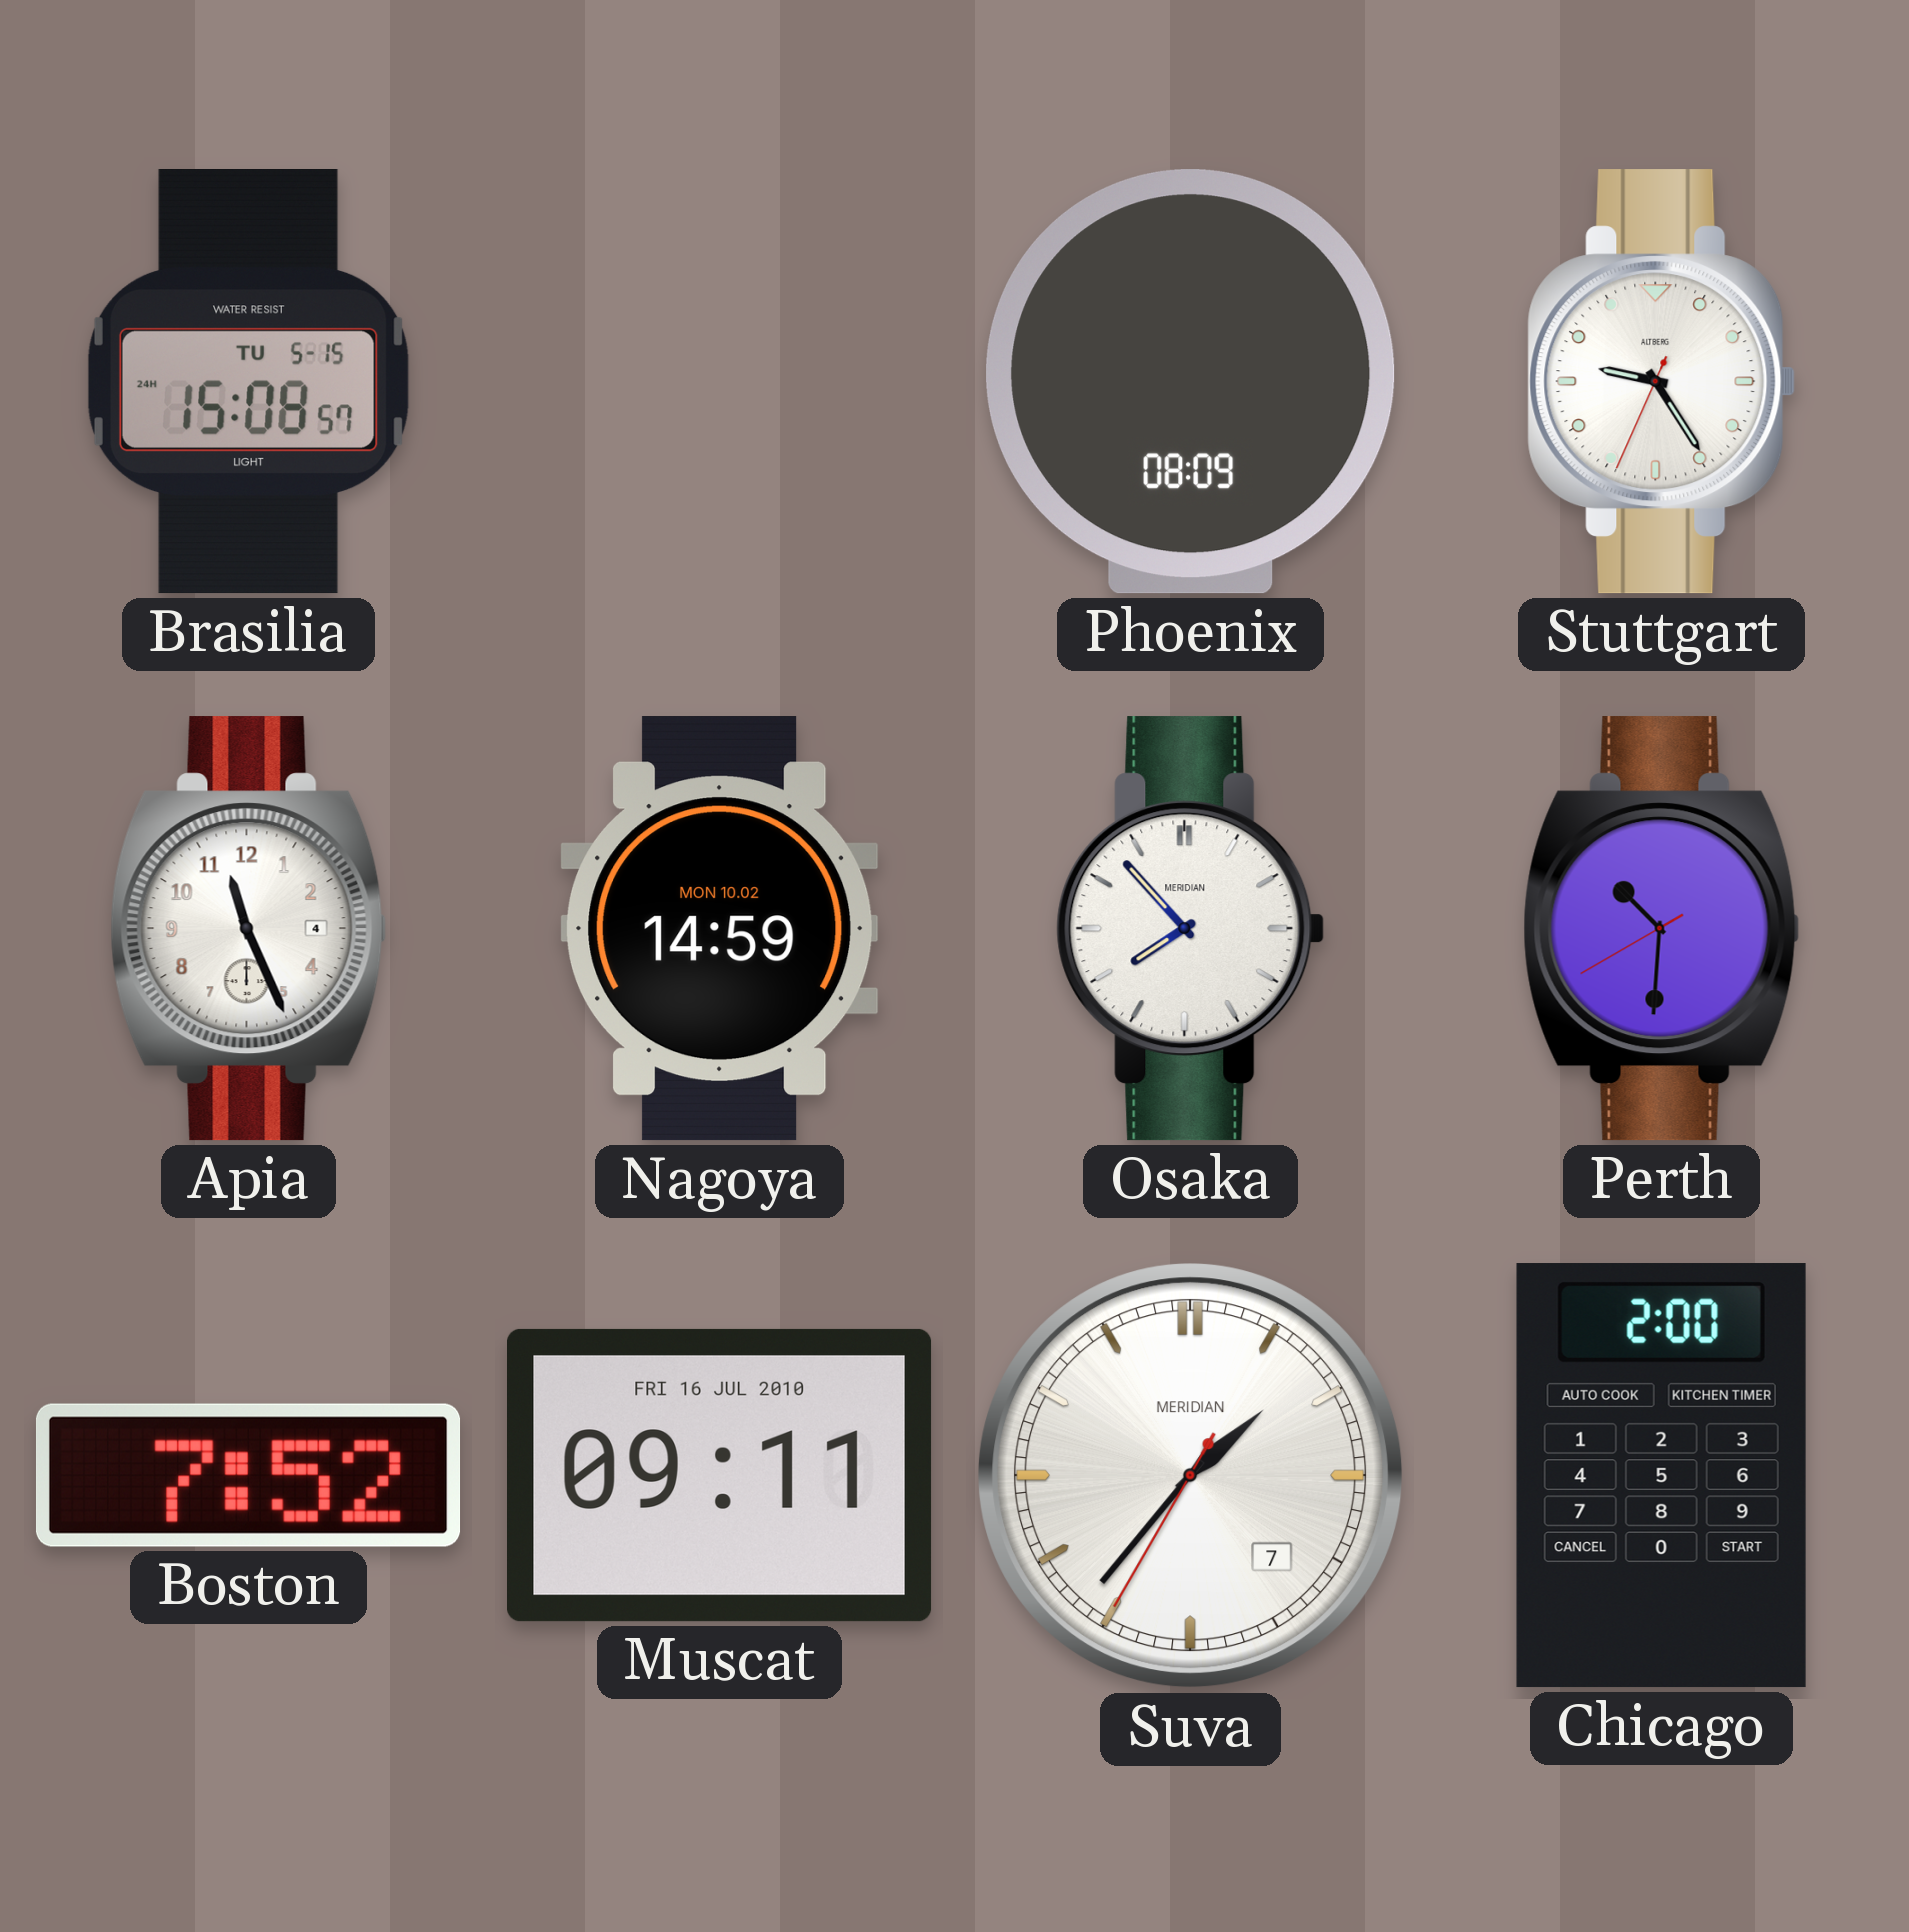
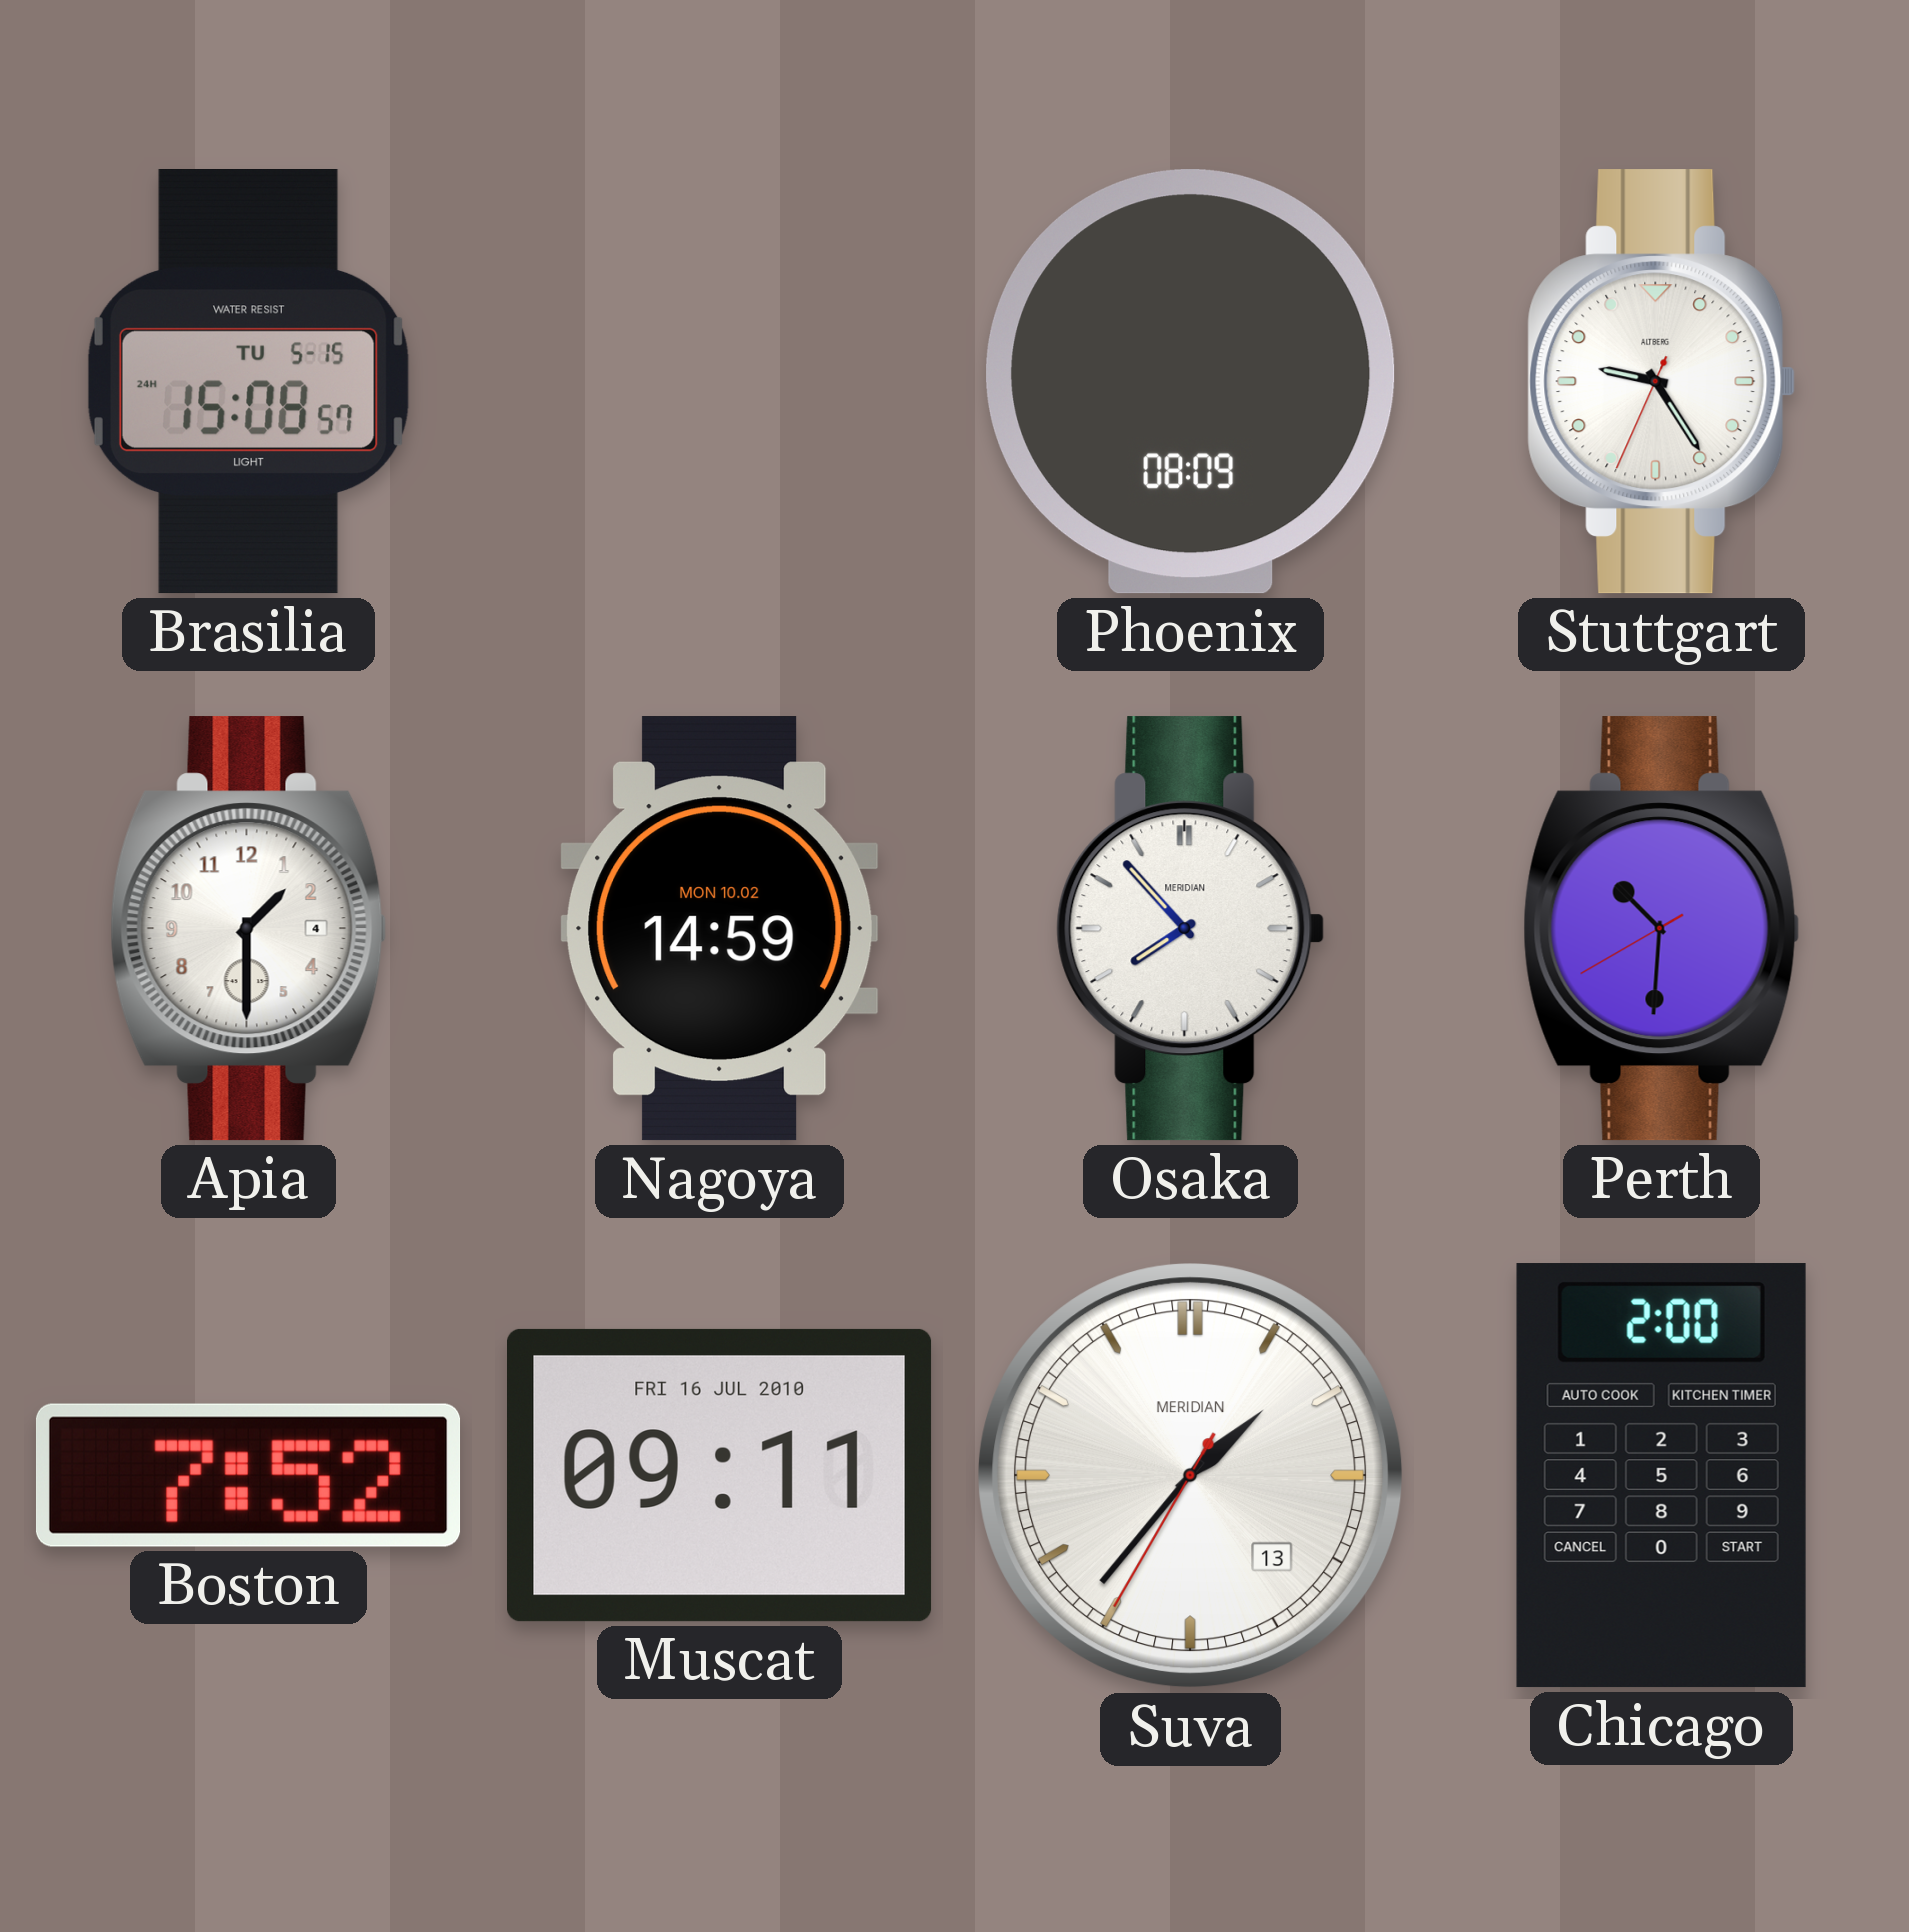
Apia: 11:26 -> 1:30 (249, 929)
Suva date: 7 -> 13 (1191, 1476)
